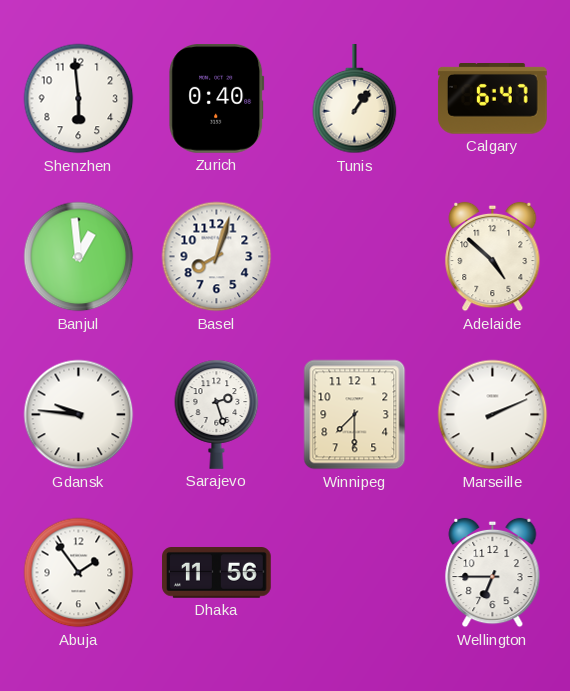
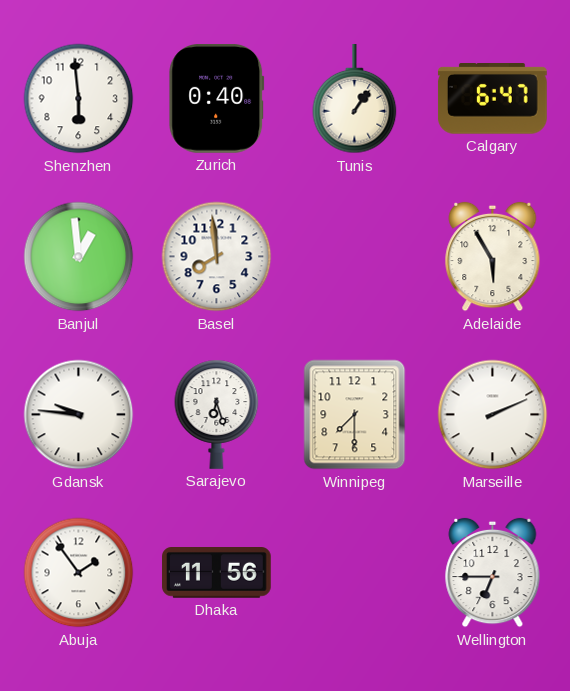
Basel: 8:03 -> 7:59 (217, 257)
Adelaide: 4:52 -> 5:55 (493, 257)
Sarajevo: 2:27 -> 6:27 (217, 414)
